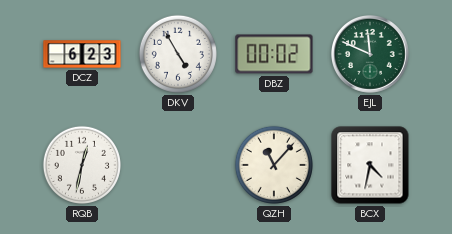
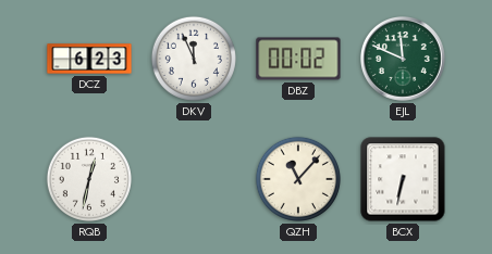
DKV: 4:55 -> 11:56 (194, 59)
BCX: 4:32 -> 6:32 (403, 179)
